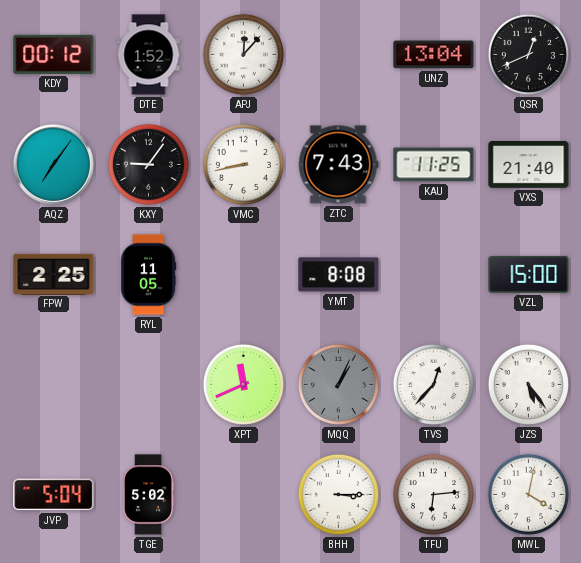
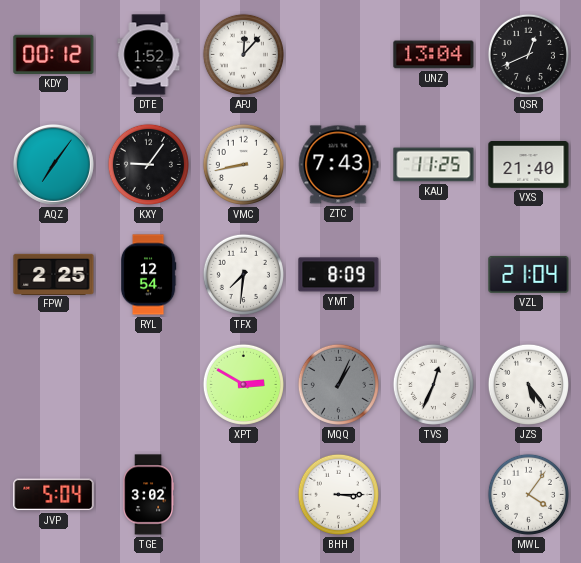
RYL: 11:05 -> 12:54 (148, 275)
TFX: none -> 7:31 (243, 274)
YMT: 8:08 -> 8:09 (339, 275)
VZL: 15:00 -> 21:04 (529, 274)
XPT: 11:41 -> 2:50 (243, 384)
TVS: 12:37 -> 12:34 (433, 384)
TGE: 5:02 -> 3:02 (149, 495)
TFU: 6:14 -> none (433, 494)
MWL: 4:02 -> 4:06 (528, 494)
